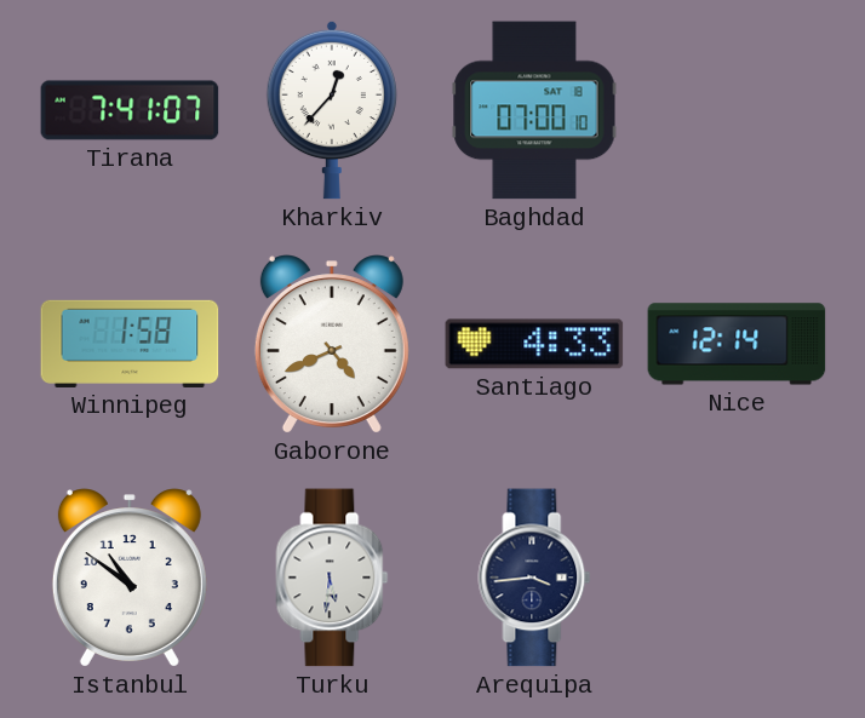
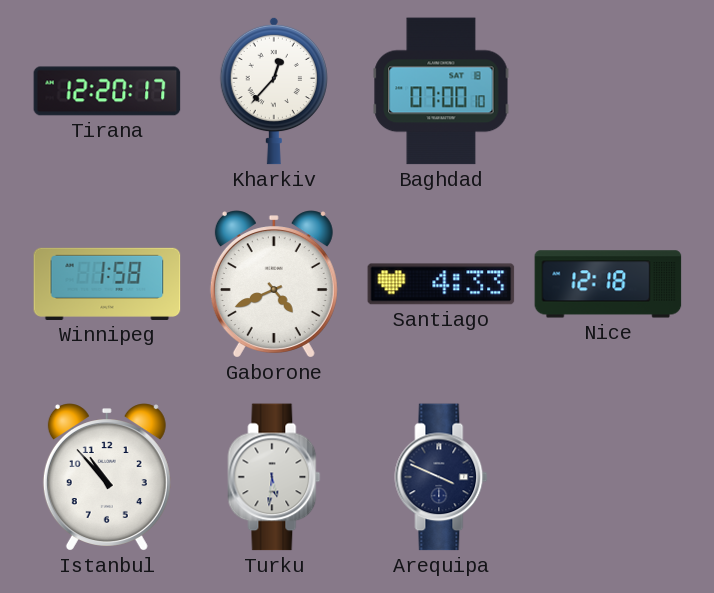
Tirana: 7:41 -> 12:20 (107, 91)
Nice: 12:14 -> 12:18 (608, 284)
Istanbul: 10:51 -> 10:53 (107, 477)
Arequipa: 3:44 -> 3:49 (441, 477)
